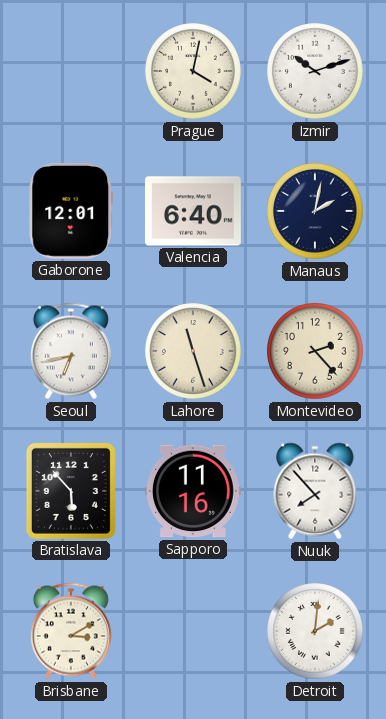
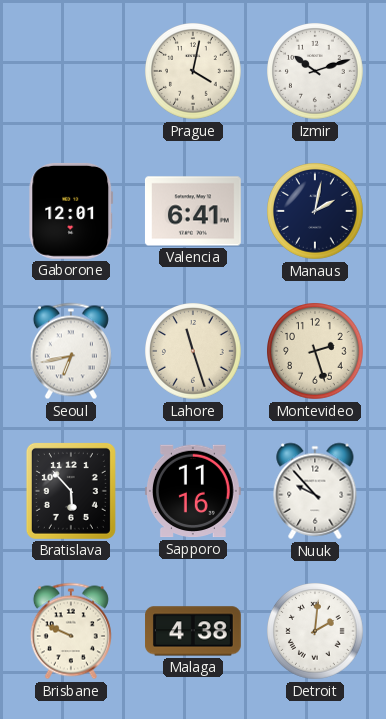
Valencia: 6:40 -> 6:41 (193, 211)
Montevideo: 2:23 -> 2:27 (316, 352)
Nuuk: 7:53 -> 9:53 (315, 491)
Brisbane: 3:10 -> 9:49 (71, 631)
Malaga: none -> 4:38 (194, 631)
